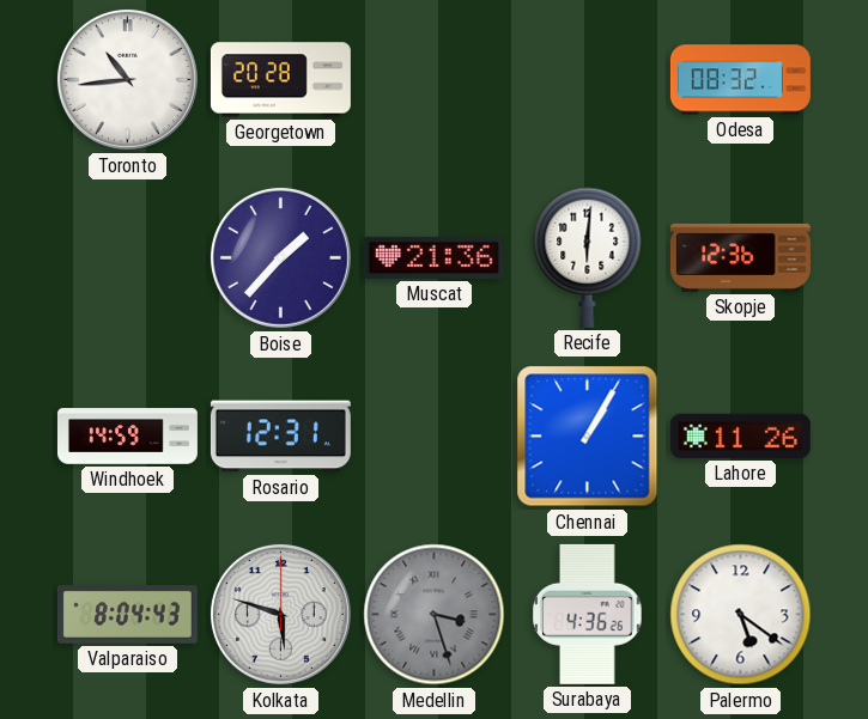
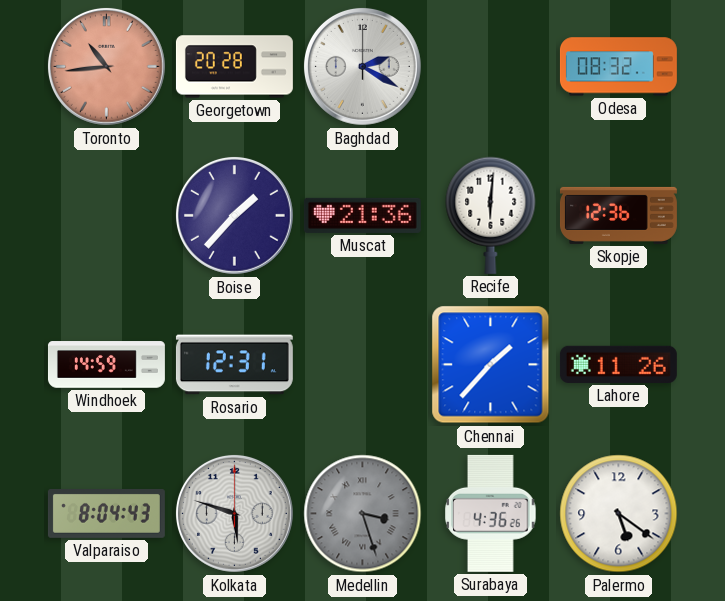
Toronto dial: white -> salmon (106, 66)
Baghdad: none -> 2:20 (362, 66)
Chennai: 1:05 -> 1:37 (491, 365)
